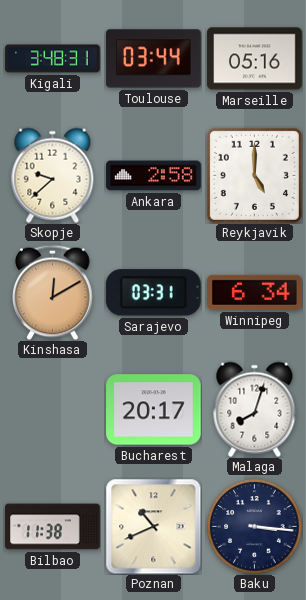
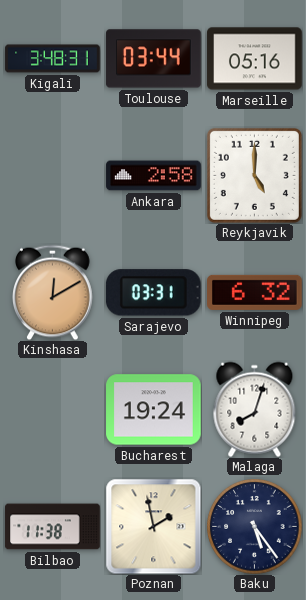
Skopje: 9:38 -> none (53, 175)
Winnipeg: 6:34 -> 6:32 (255, 292)
Bucharest: 20:17 -> 19:24 (154, 410)
Poznan: 10:41 -> 1:58 (153, 526)
Baku: 3:16 -> 5:24 (254, 526)
